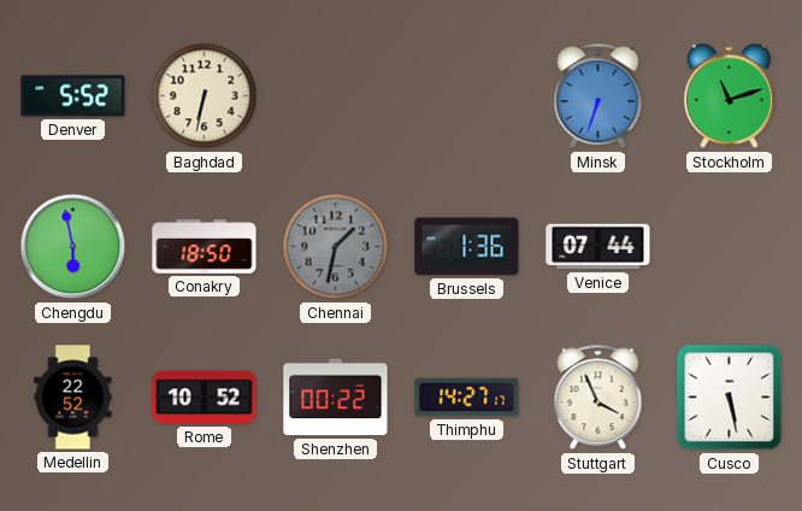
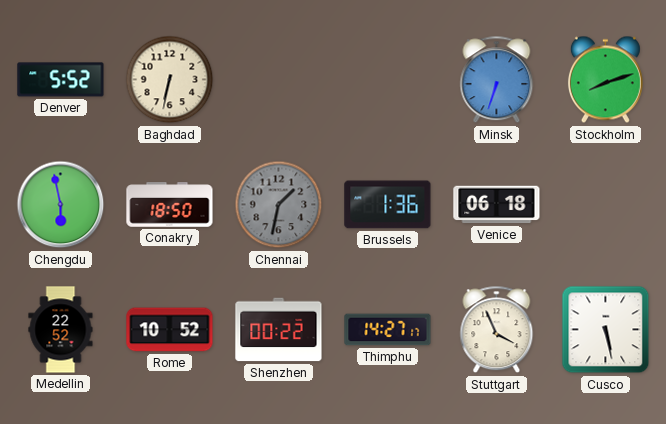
Stockholm: 11:12 -> 8:12 (605, 80)
Venice: 07:44 -> 06:18 (497, 205)
